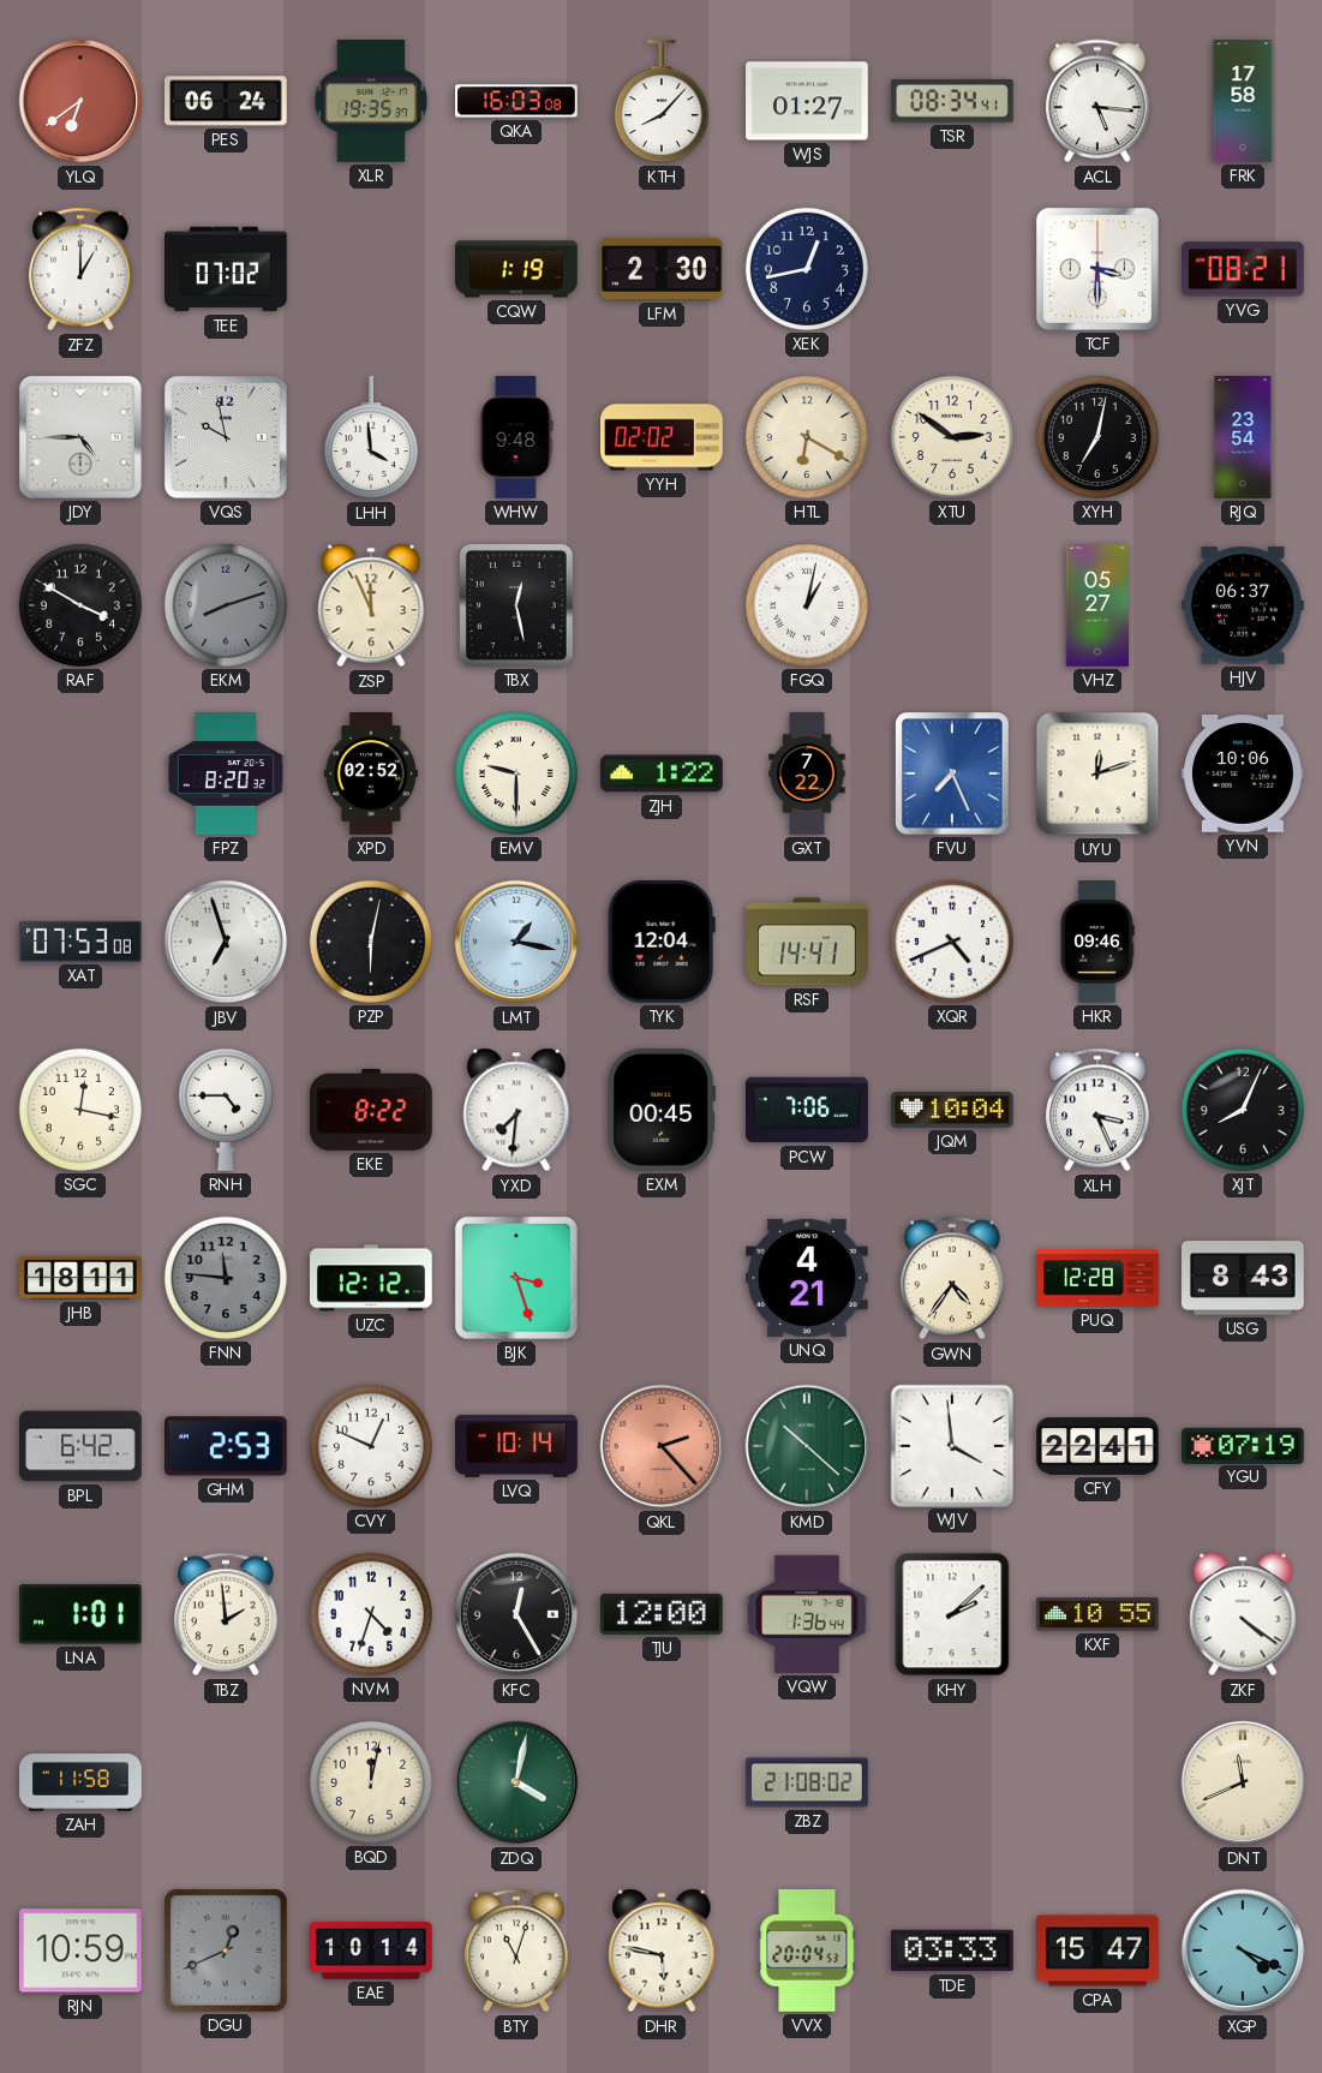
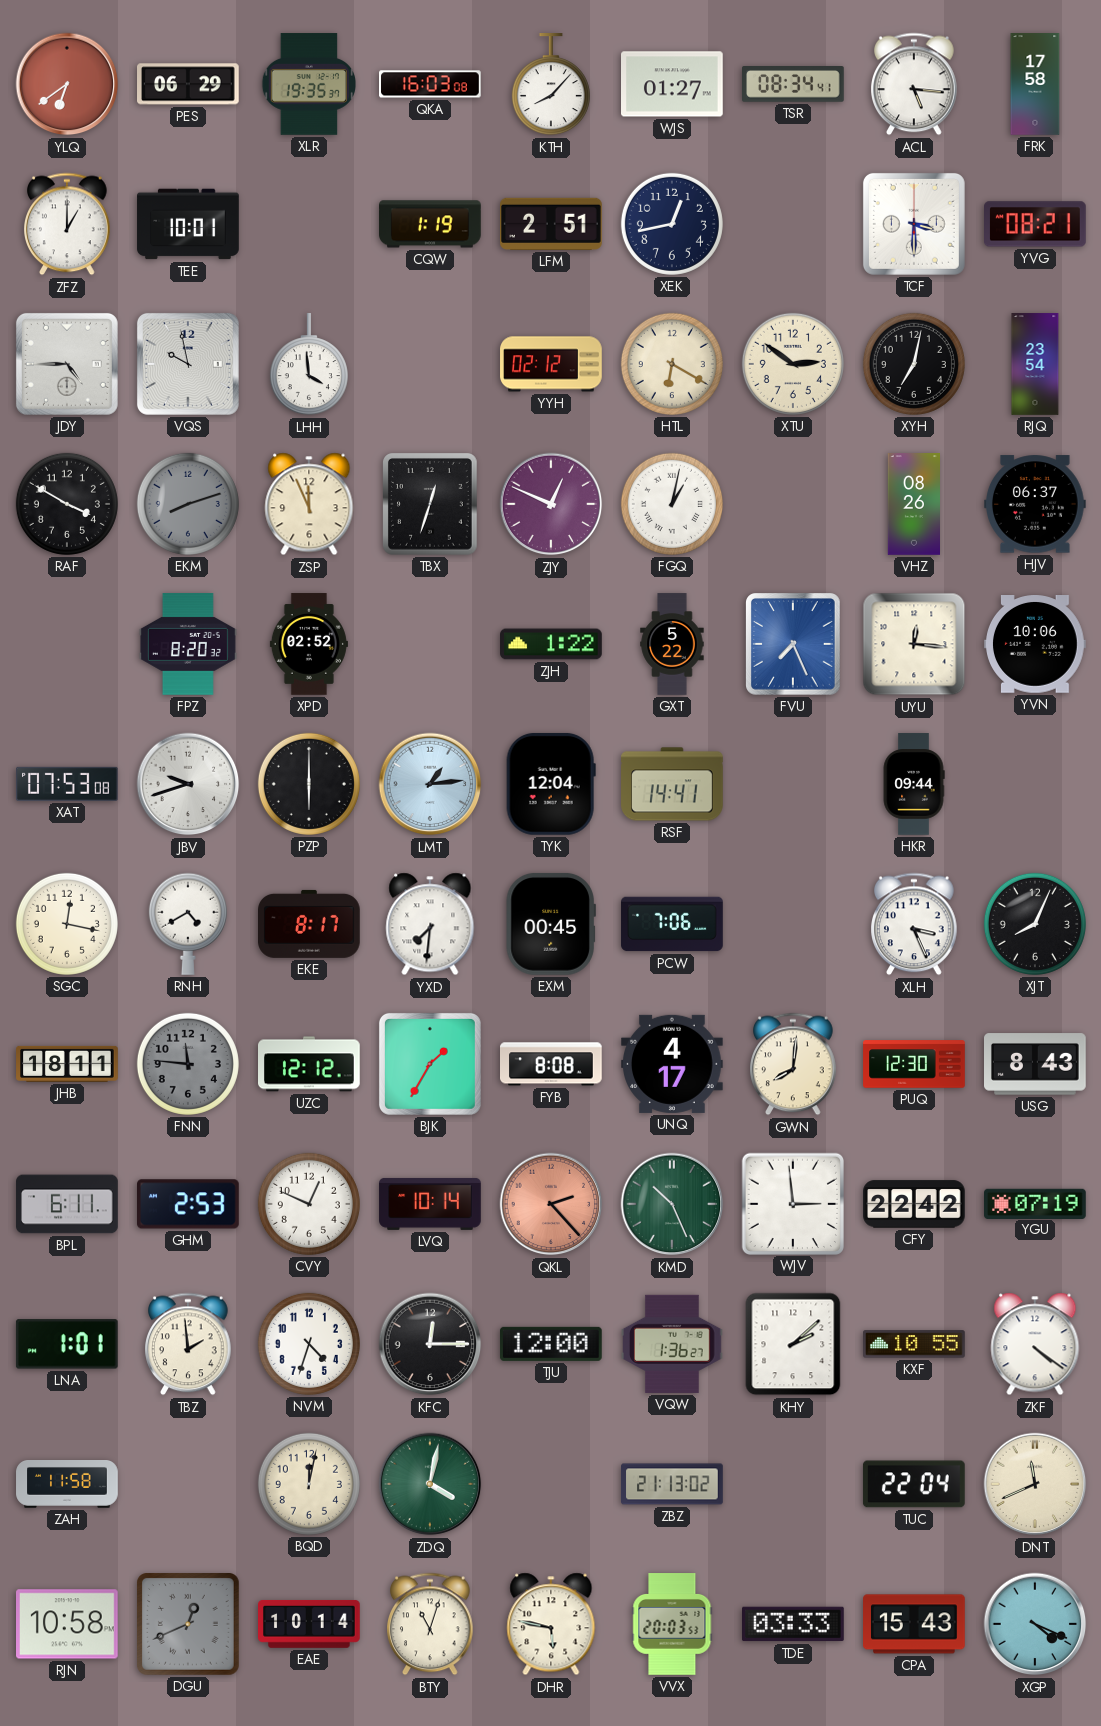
PES: 06:24 -> 06:29 (189, 84)
TEE: 07:02 -> 10:01 (188, 224)
LFM: 2:30 -> 2:51 (551, 224)
WHW: 9:48 -> none (516, 437)
YYH: 02:02 -> 02:12 (551, 364)
TBX: 12:28 -> 12:33 (431, 505)
ZJY: none -> 12:49 (551, 504)
VHZ: 05:27 -> 08:26 (913, 504)
EMV: 9:30 -> none (516, 773)
GXT: 7:22 -> 5:22 (672, 644)
UYU: 12:12 -> 12:16 (914, 644)
JBV: 6:57 -> 9:42 (188, 784)
PZP: 6:02 -> 6:00 (309, 784)
LMT: 1:17 -> 1:14 (430, 784)
XQR: 4:41 -> none (952, 942)
HKR: 09:46 -> 09:44 (914, 784)
RNH: 4:45 -> 4:40 (188, 924)
EKE: 8:22 -> 8:17 (310, 924)
JQM: 10:04 -> none (953, 1110)
BJK: 3:27 -> 1:35 (430, 1064)
FYB: none -> 8:08 (552, 1064)
UNQ: 4:21 -> 4:17 (673, 1064)
GWN: 4:36 -> 8:01 (794, 1064)
PUQ: 12:28 -> 12:30 (914, 1064)
BPL: 6:42 -> 6:11 (67, 1204)
KMD: 10:22 -> 10:26 (672, 1204)
WJV: 3:59 -> 2:59 (792, 1203)
CFY: 22:41 -> 22:42 (914, 1204)
KFC: 12:25 -> 12:15 (430, 1344)
VQW: 1:36:44 -> 1:36:27 (673, 1344)
ZBZ: 21:08 -> 21:13 (672, 1484)
TUC: none -> 22:04 (914, 1484)
RJN: 10:59 -> 10:58 (68, 1624)
VVX: 20:04 -> 20:03 (672, 1624)
CPA: 15:47 -> 15:43 (914, 1624)
